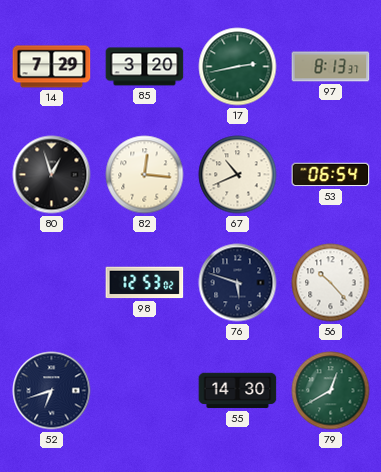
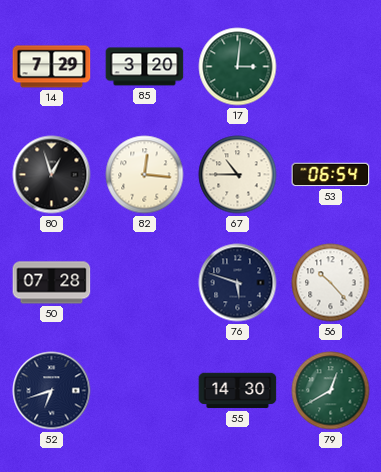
17: 2:43 -> 3:01 (238, 67)
97: 8:13 -> none (331, 67)
67: 10:41 -> 10:45 (238, 175)
50: none -> 07:28 (52, 283)
98: 12:53 -> none (145, 283)
